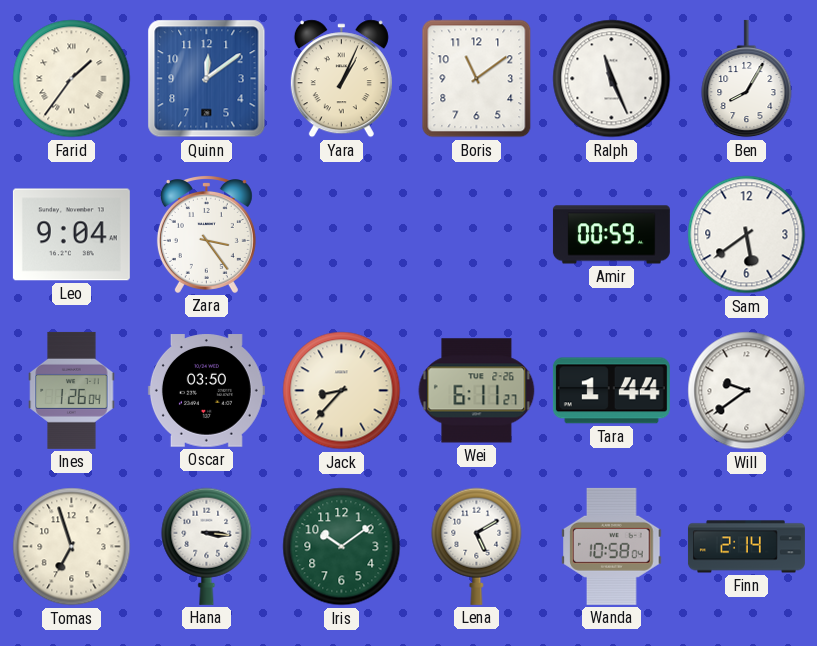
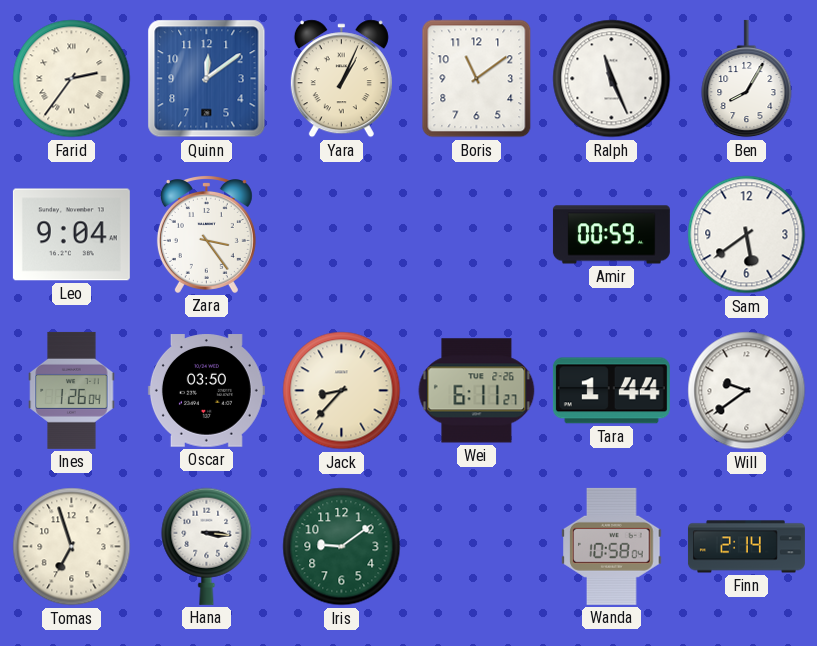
Farid: 1:36 -> 2:36 (72, 79)
Iris: 10:09 -> 9:09 (342, 547)
Lena: 5:10 -> none (477, 546)
